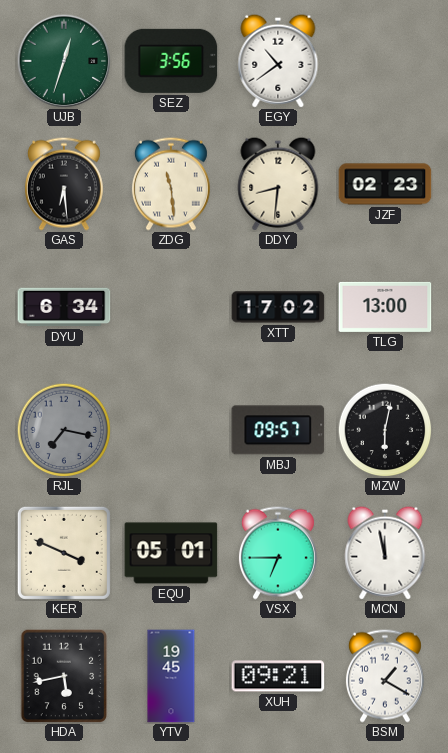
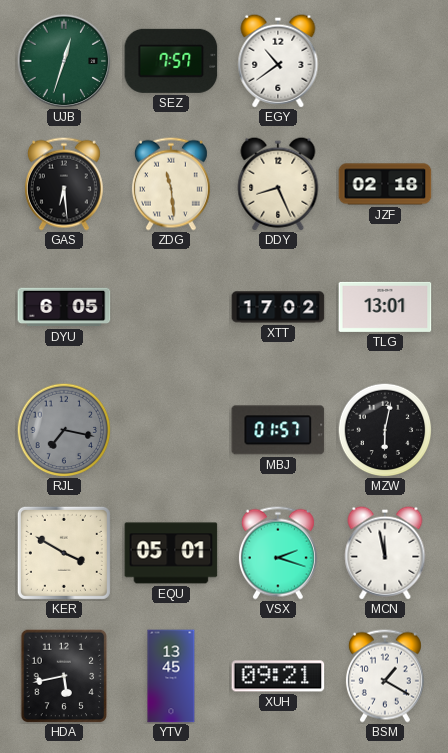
SEZ: 3:56 -> 7:57 (171, 61)
DDY: 8:31 -> 8:26 (278, 184)
JZF: 02:23 -> 02:18 (385, 184)
DYU: 6:34 -> 6:05 (64, 307)
TLG: 13:00 -> 13:01 (385, 307)
MBJ: 09:57 -> 01:57 (278, 430)
KER: 3:49 -> 3:50 (64, 553)
VSX: 6:45 -> 2:18 (278, 553)
YTV: 19:45 -> 13:45 (171, 676)
